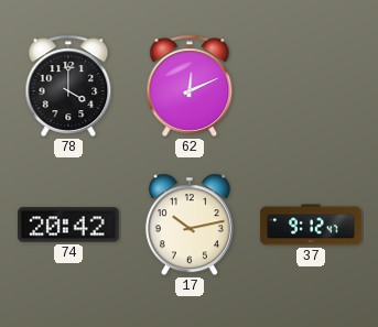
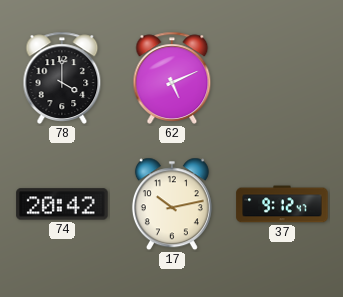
62: 12:11 -> 5:11 (172, 78)
